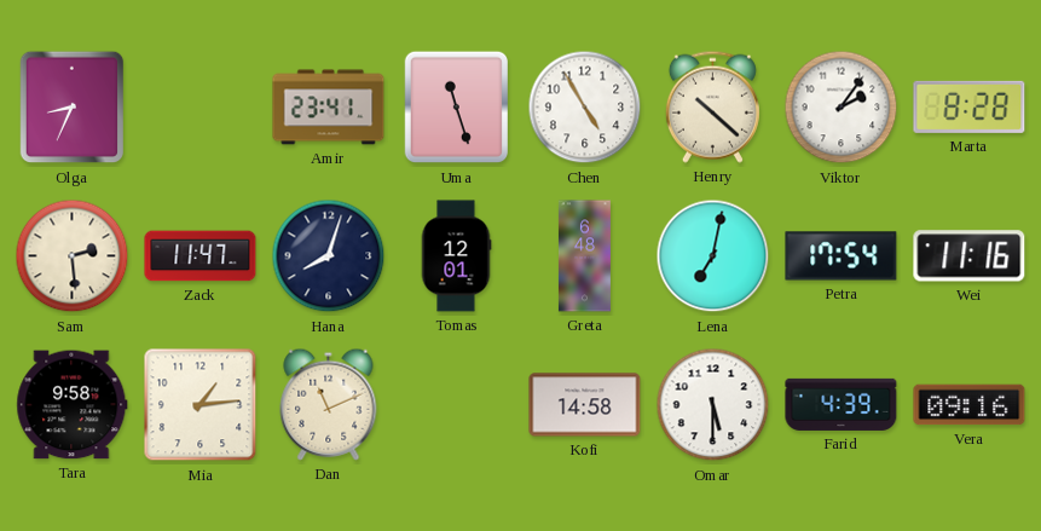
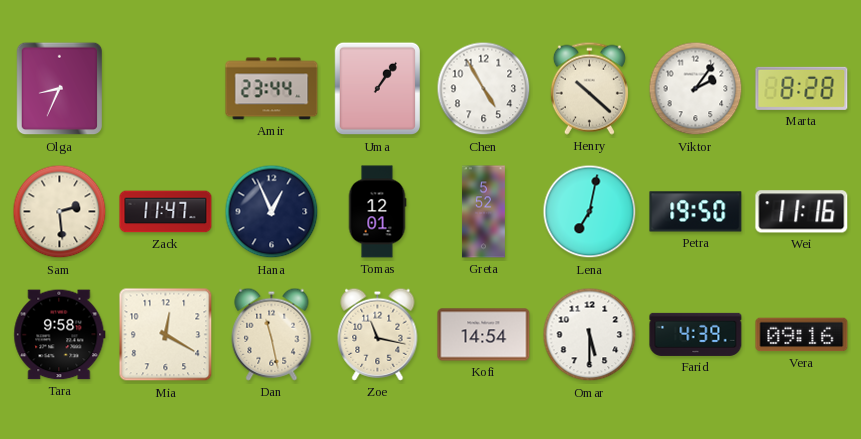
Amir: 23:41 -> 23:44 (272, 89)
Uma: 11:27 -> 1:06 (378, 89)
Hana: 8:03 -> 12:56 (272, 212)
Greta: 6:48 -> 5:52 (483, 212)
Petra: 17:54 -> 19:50 (696, 212)
Mia: 1:14 -> 12:20 (166, 335)
Dan: 11:11 -> 11:28 (272, 334)
Zoe: none -> 11:17 (378, 334)
Kofi: 14:58 -> 14:54 (484, 335)
